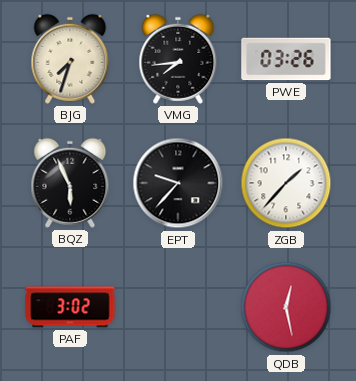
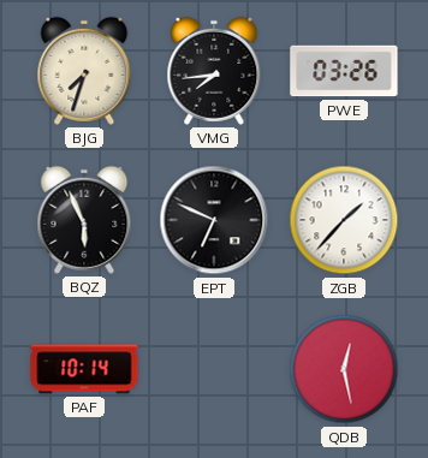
EPT: 9:37 -> 6:49 (214, 220)
PAF: 3:02 -> 10:14 (84, 369)
